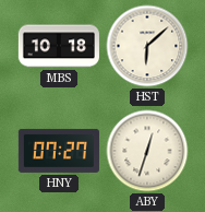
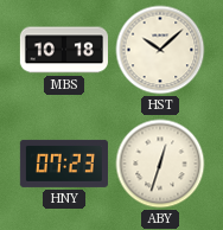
HST: 6:08 -> 10:08 (160, 50)
HNY: 07:27 -> 07:23 (64, 164)
